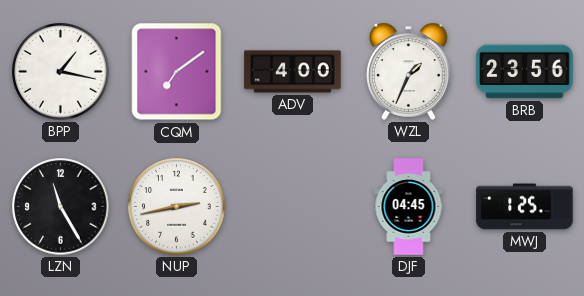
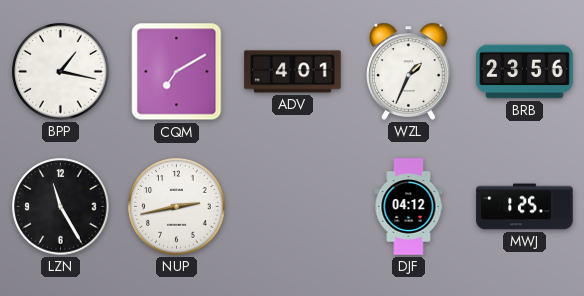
CQM: 7:09 -> 7:10 (177, 72)
ADV: 4:00 -> 4:01 (293, 72)
DJF: 04:45 -> 04:12 (409, 207)
